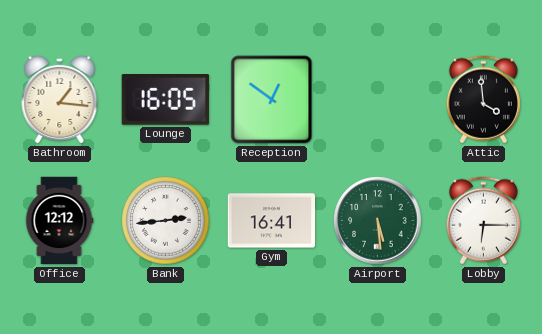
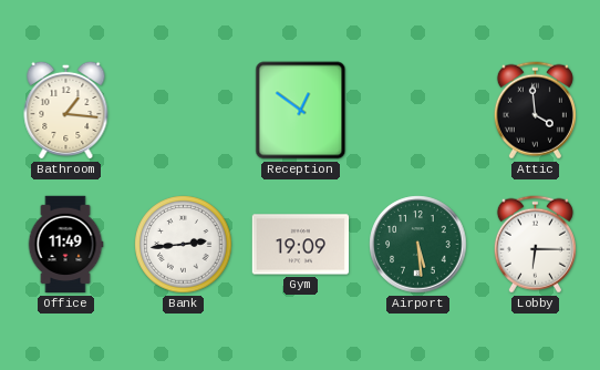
Lounge: 16:05 -> none (165, 100)
Office: 12:12 -> 11:49 (65, 245)
Gym: 16:41 -> 19:09 (301, 245)
